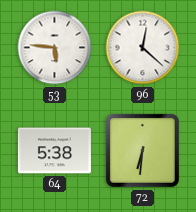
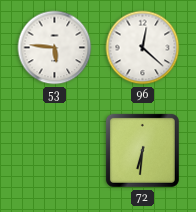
64: 5:38 -> none (54, 151)
